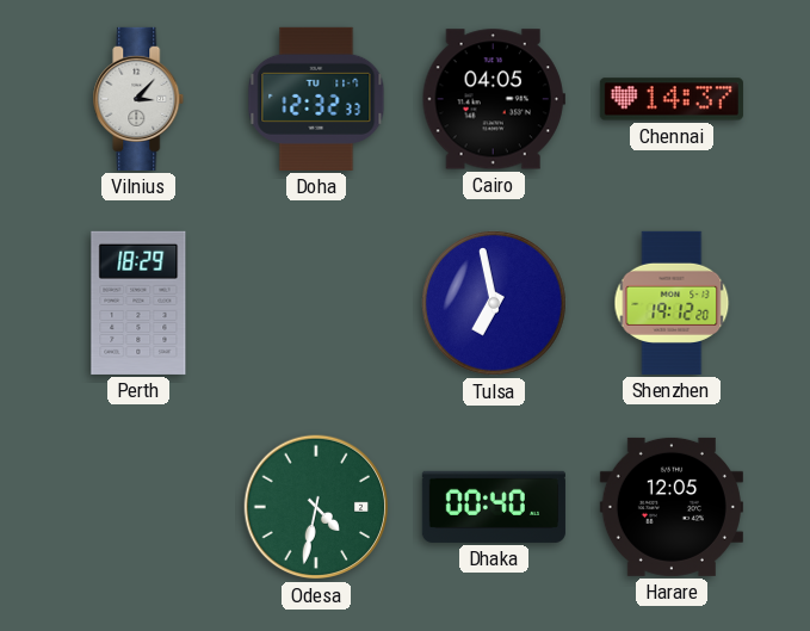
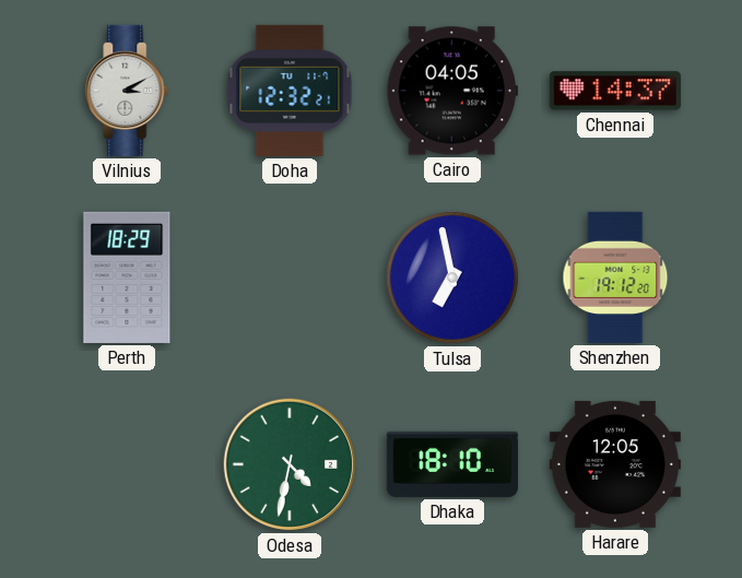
Vilnius: 3:07 -> 3:10 (127, 91)
Doha: 12:32:33 -> 12:32:21 (290, 91)
Dhaka: 00:40 -> 18:10 (452, 464)
